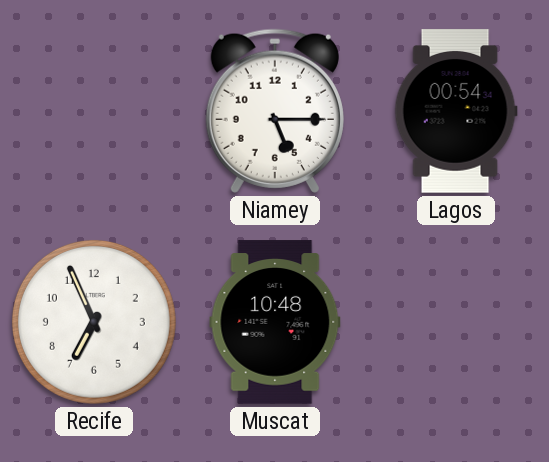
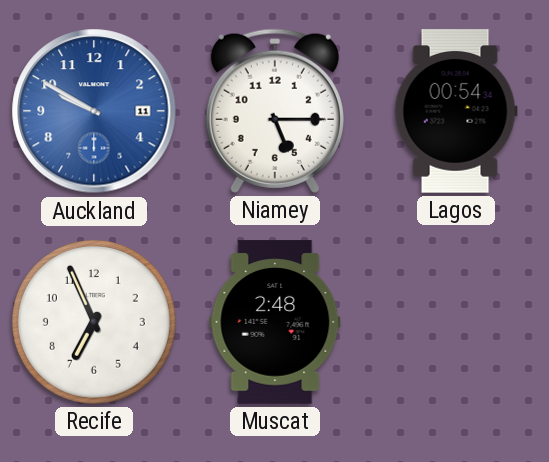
Auckland: none -> 9:50 (94, 111)
Muscat: 10:48 -> 2:48 (275, 322)
